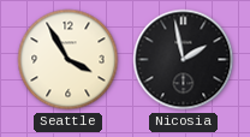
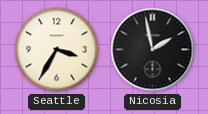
Seattle: 3:55 -> 3:35 (57, 50)
